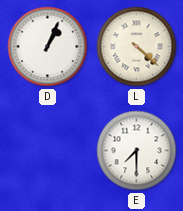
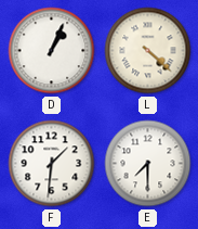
F: none -> 1:31 (52, 164)
